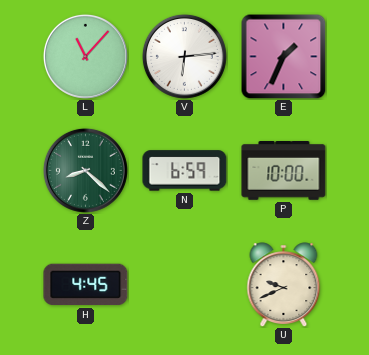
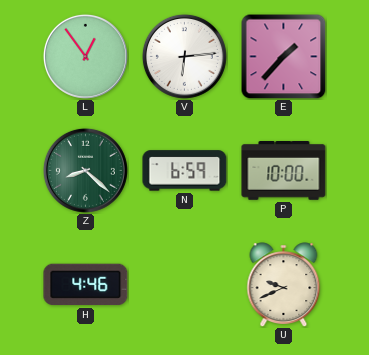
L: 11:07 -> 12:54 (85, 56)
E: 1:34 -> 1:37 (283, 56)
H: 4:45 -> 4:46 (86, 285)
